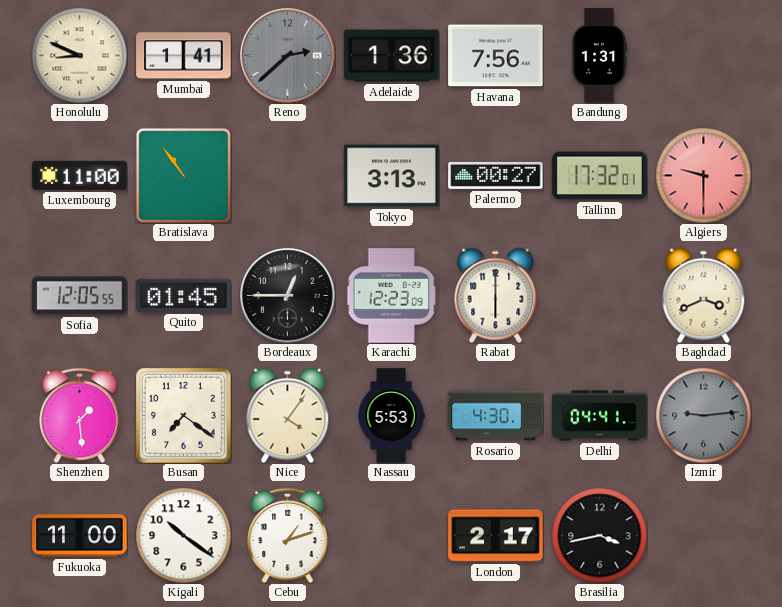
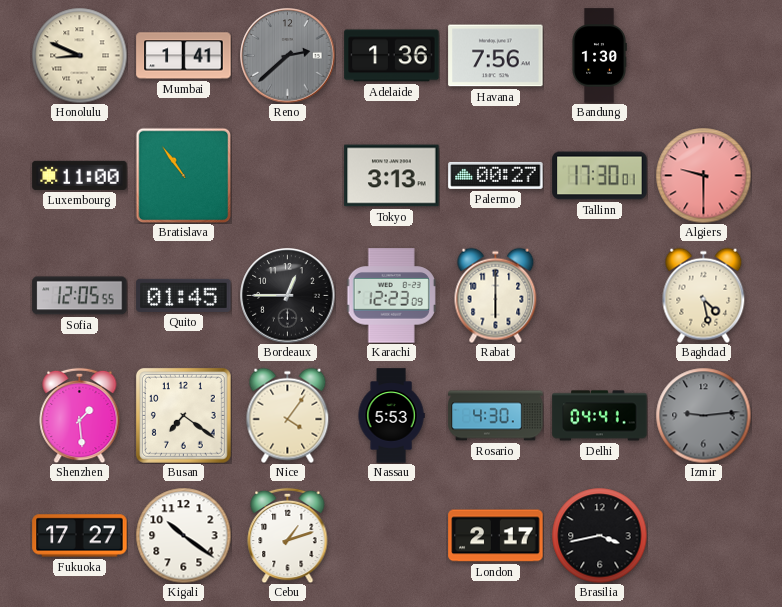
Bandung: 1:31 -> 1:30 (599, 56)
Tallinn: 17:32 -> 17:30 (600, 176)
Baghdad: 3:41 -> 4:28 (704, 295)
Fukuoka: 11:00 -> 17:27 (80, 536)
